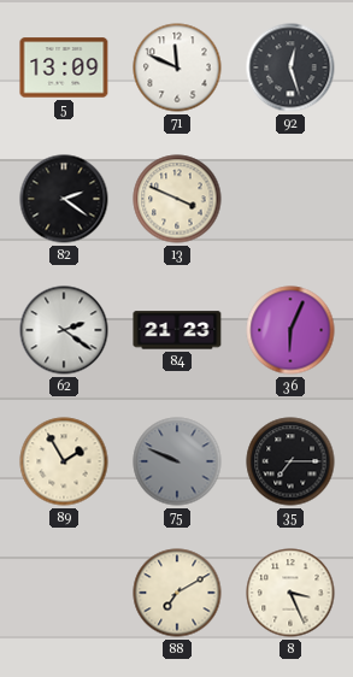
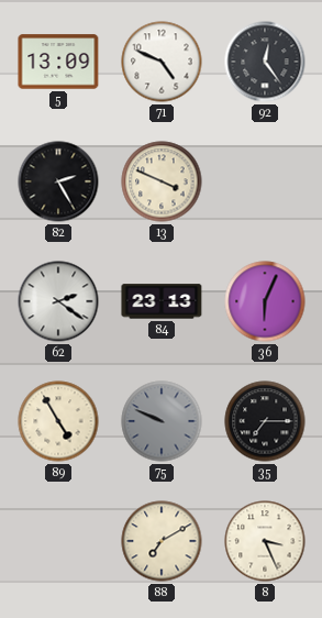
71: 11:49 -> 4:49 (162, 62)
92: 12:27 -> 12:24 (265, 62)
82: 2:21 -> 2:25 (58, 181)
84: 21:23 -> 23:13 (162, 301)
89: 1:55 -> 4:55 (58, 421)
